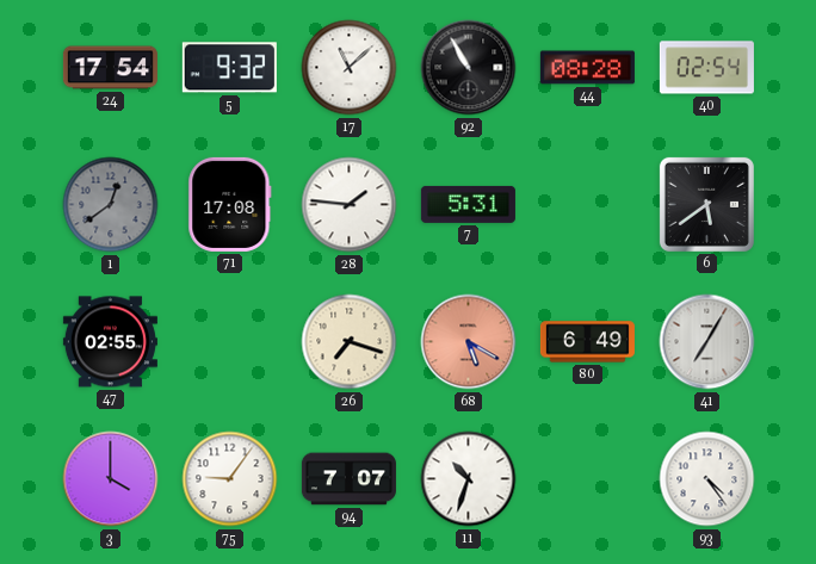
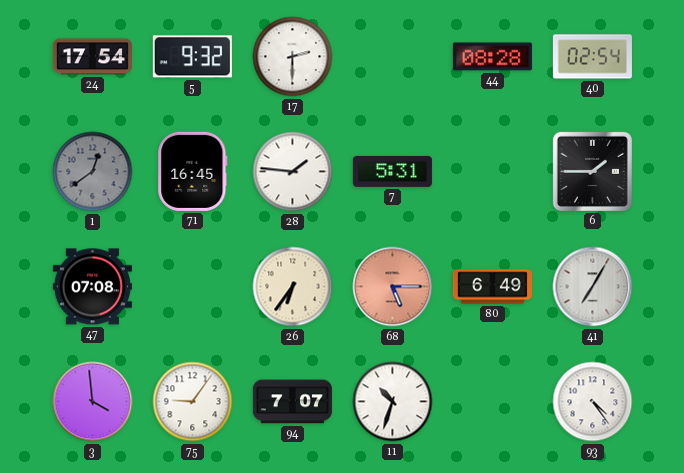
17: 11:08 -> 2:30 (293, 57)
92: 10:55 -> none (469, 68)
71: 17:08 -> 16:45 (193, 171)
6: 5:39 -> 1:45 (592, 171)
47: 02:55 -> 07:08 (92, 287)
26: 7:18 -> 6:36 (293, 287)
68: 5:20 -> 5:15 (393, 287)
3: 4:00 -> 3:59 (93, 402)
